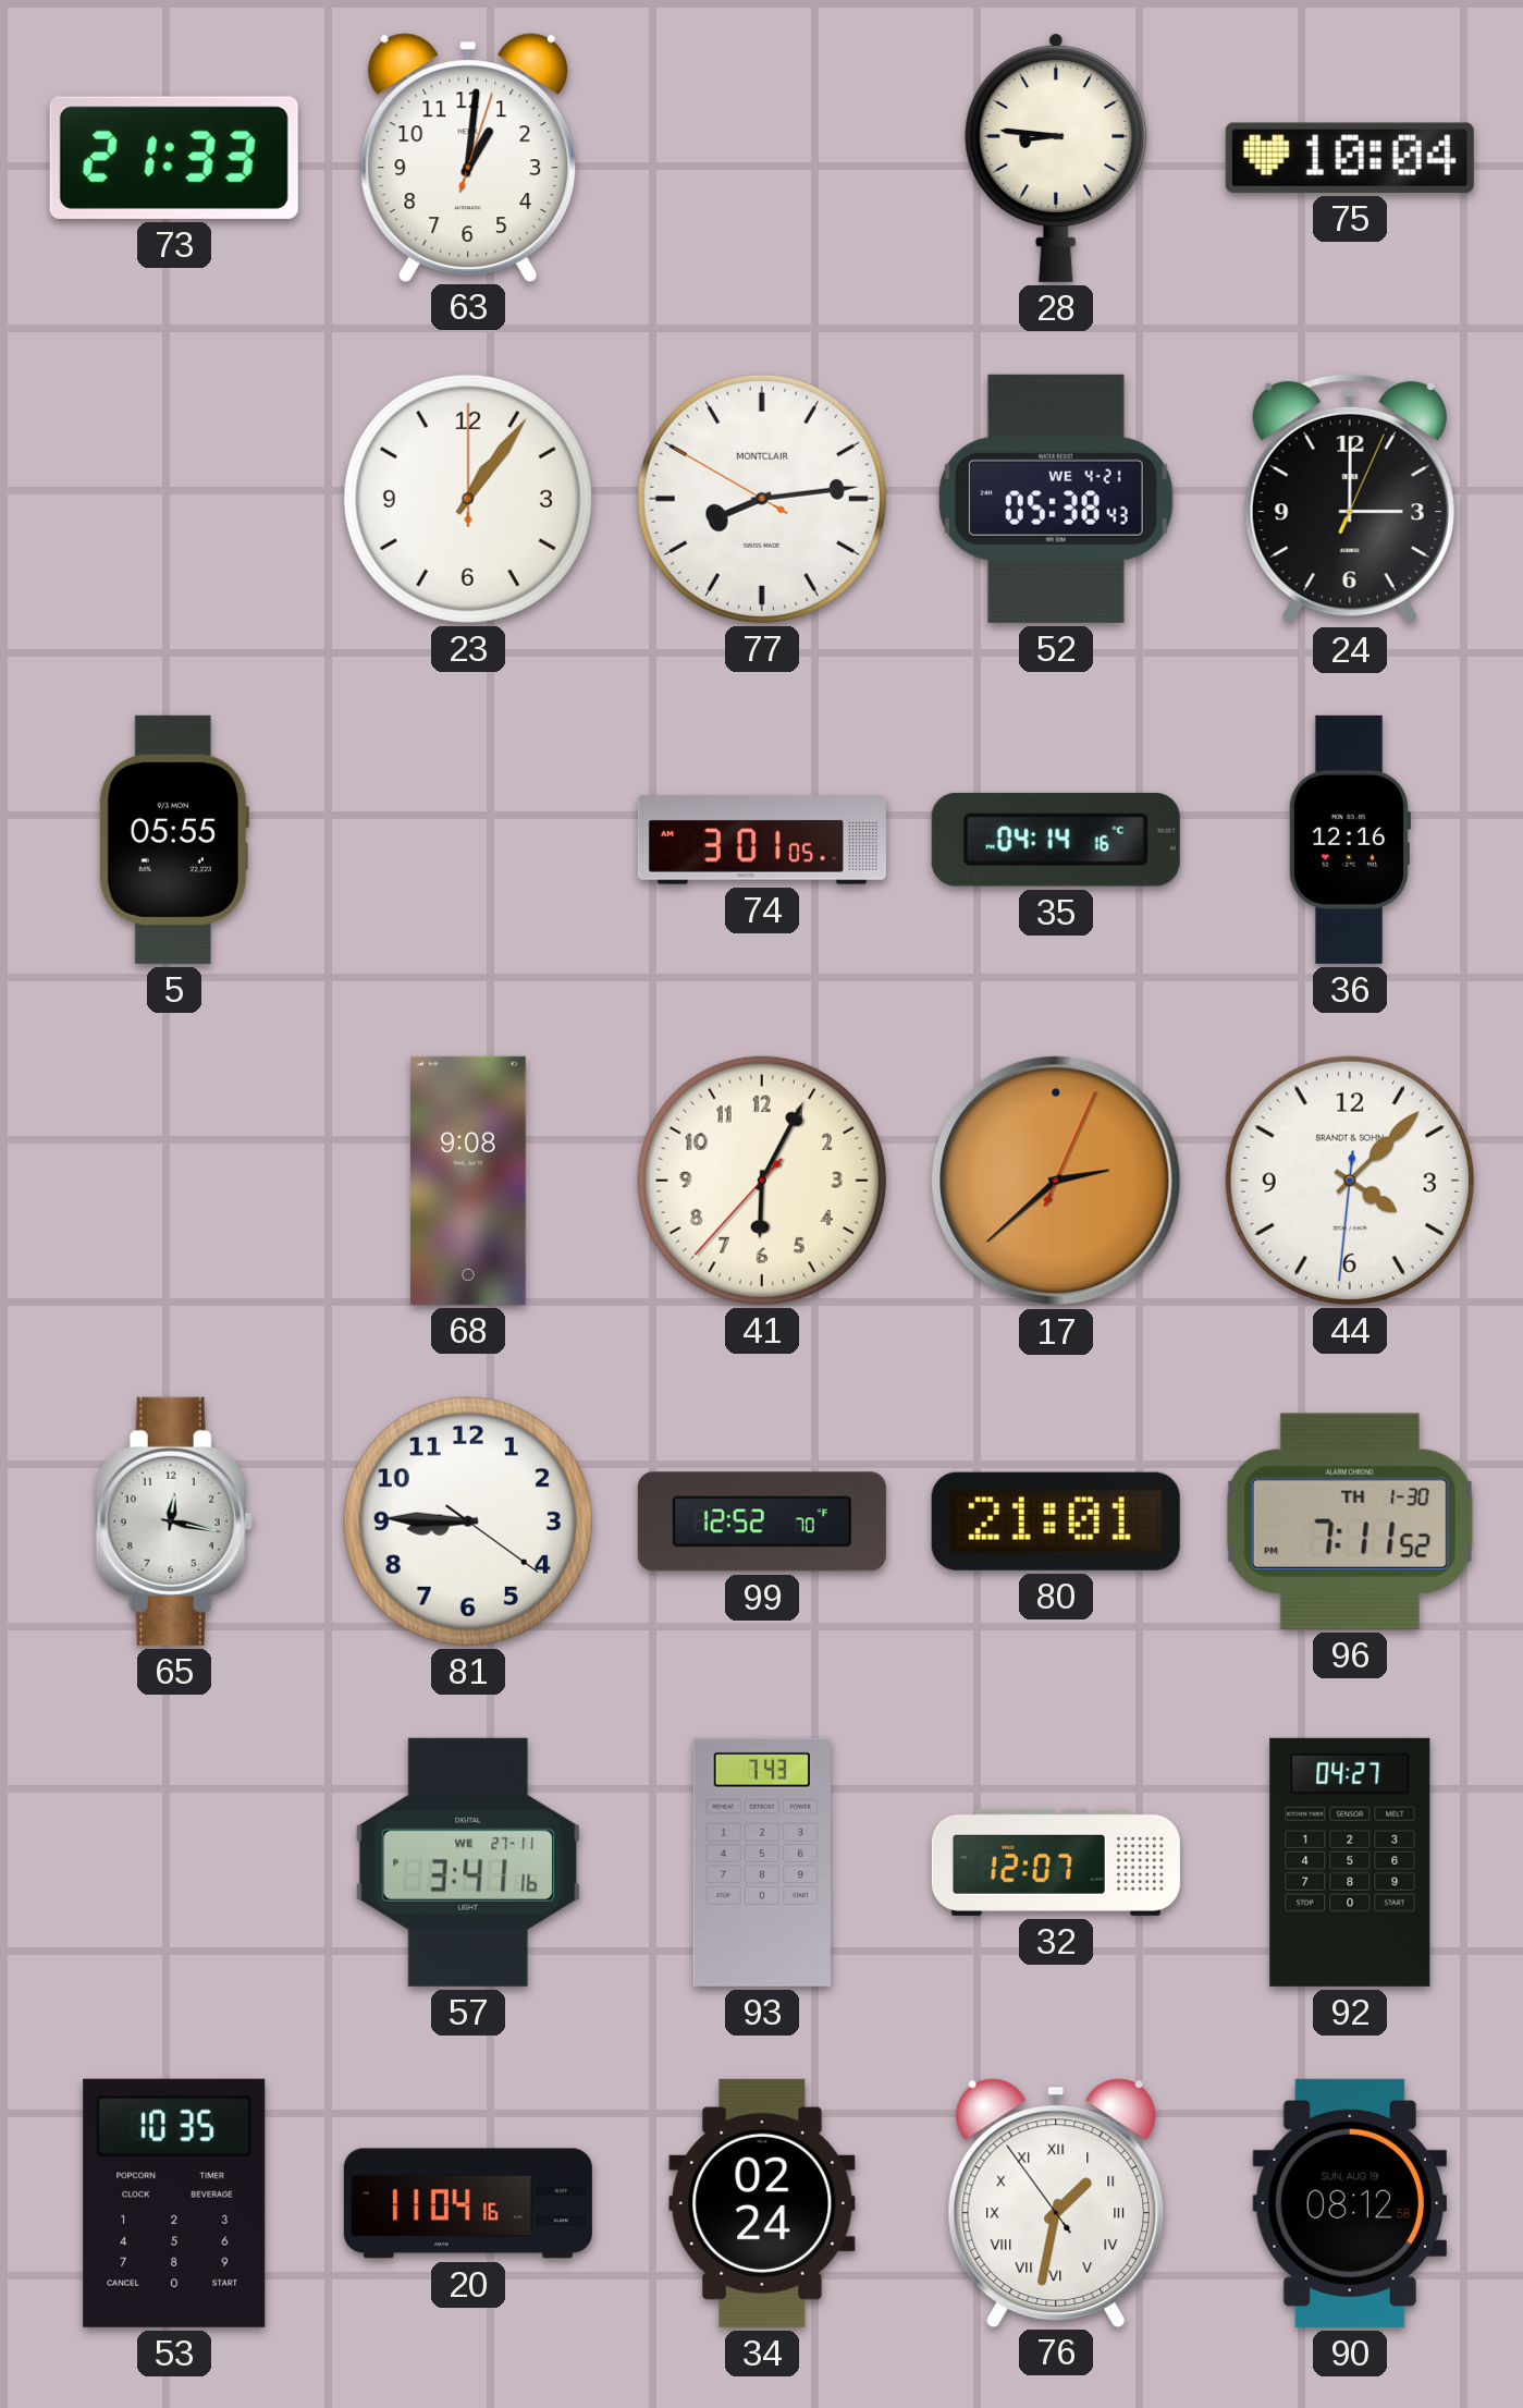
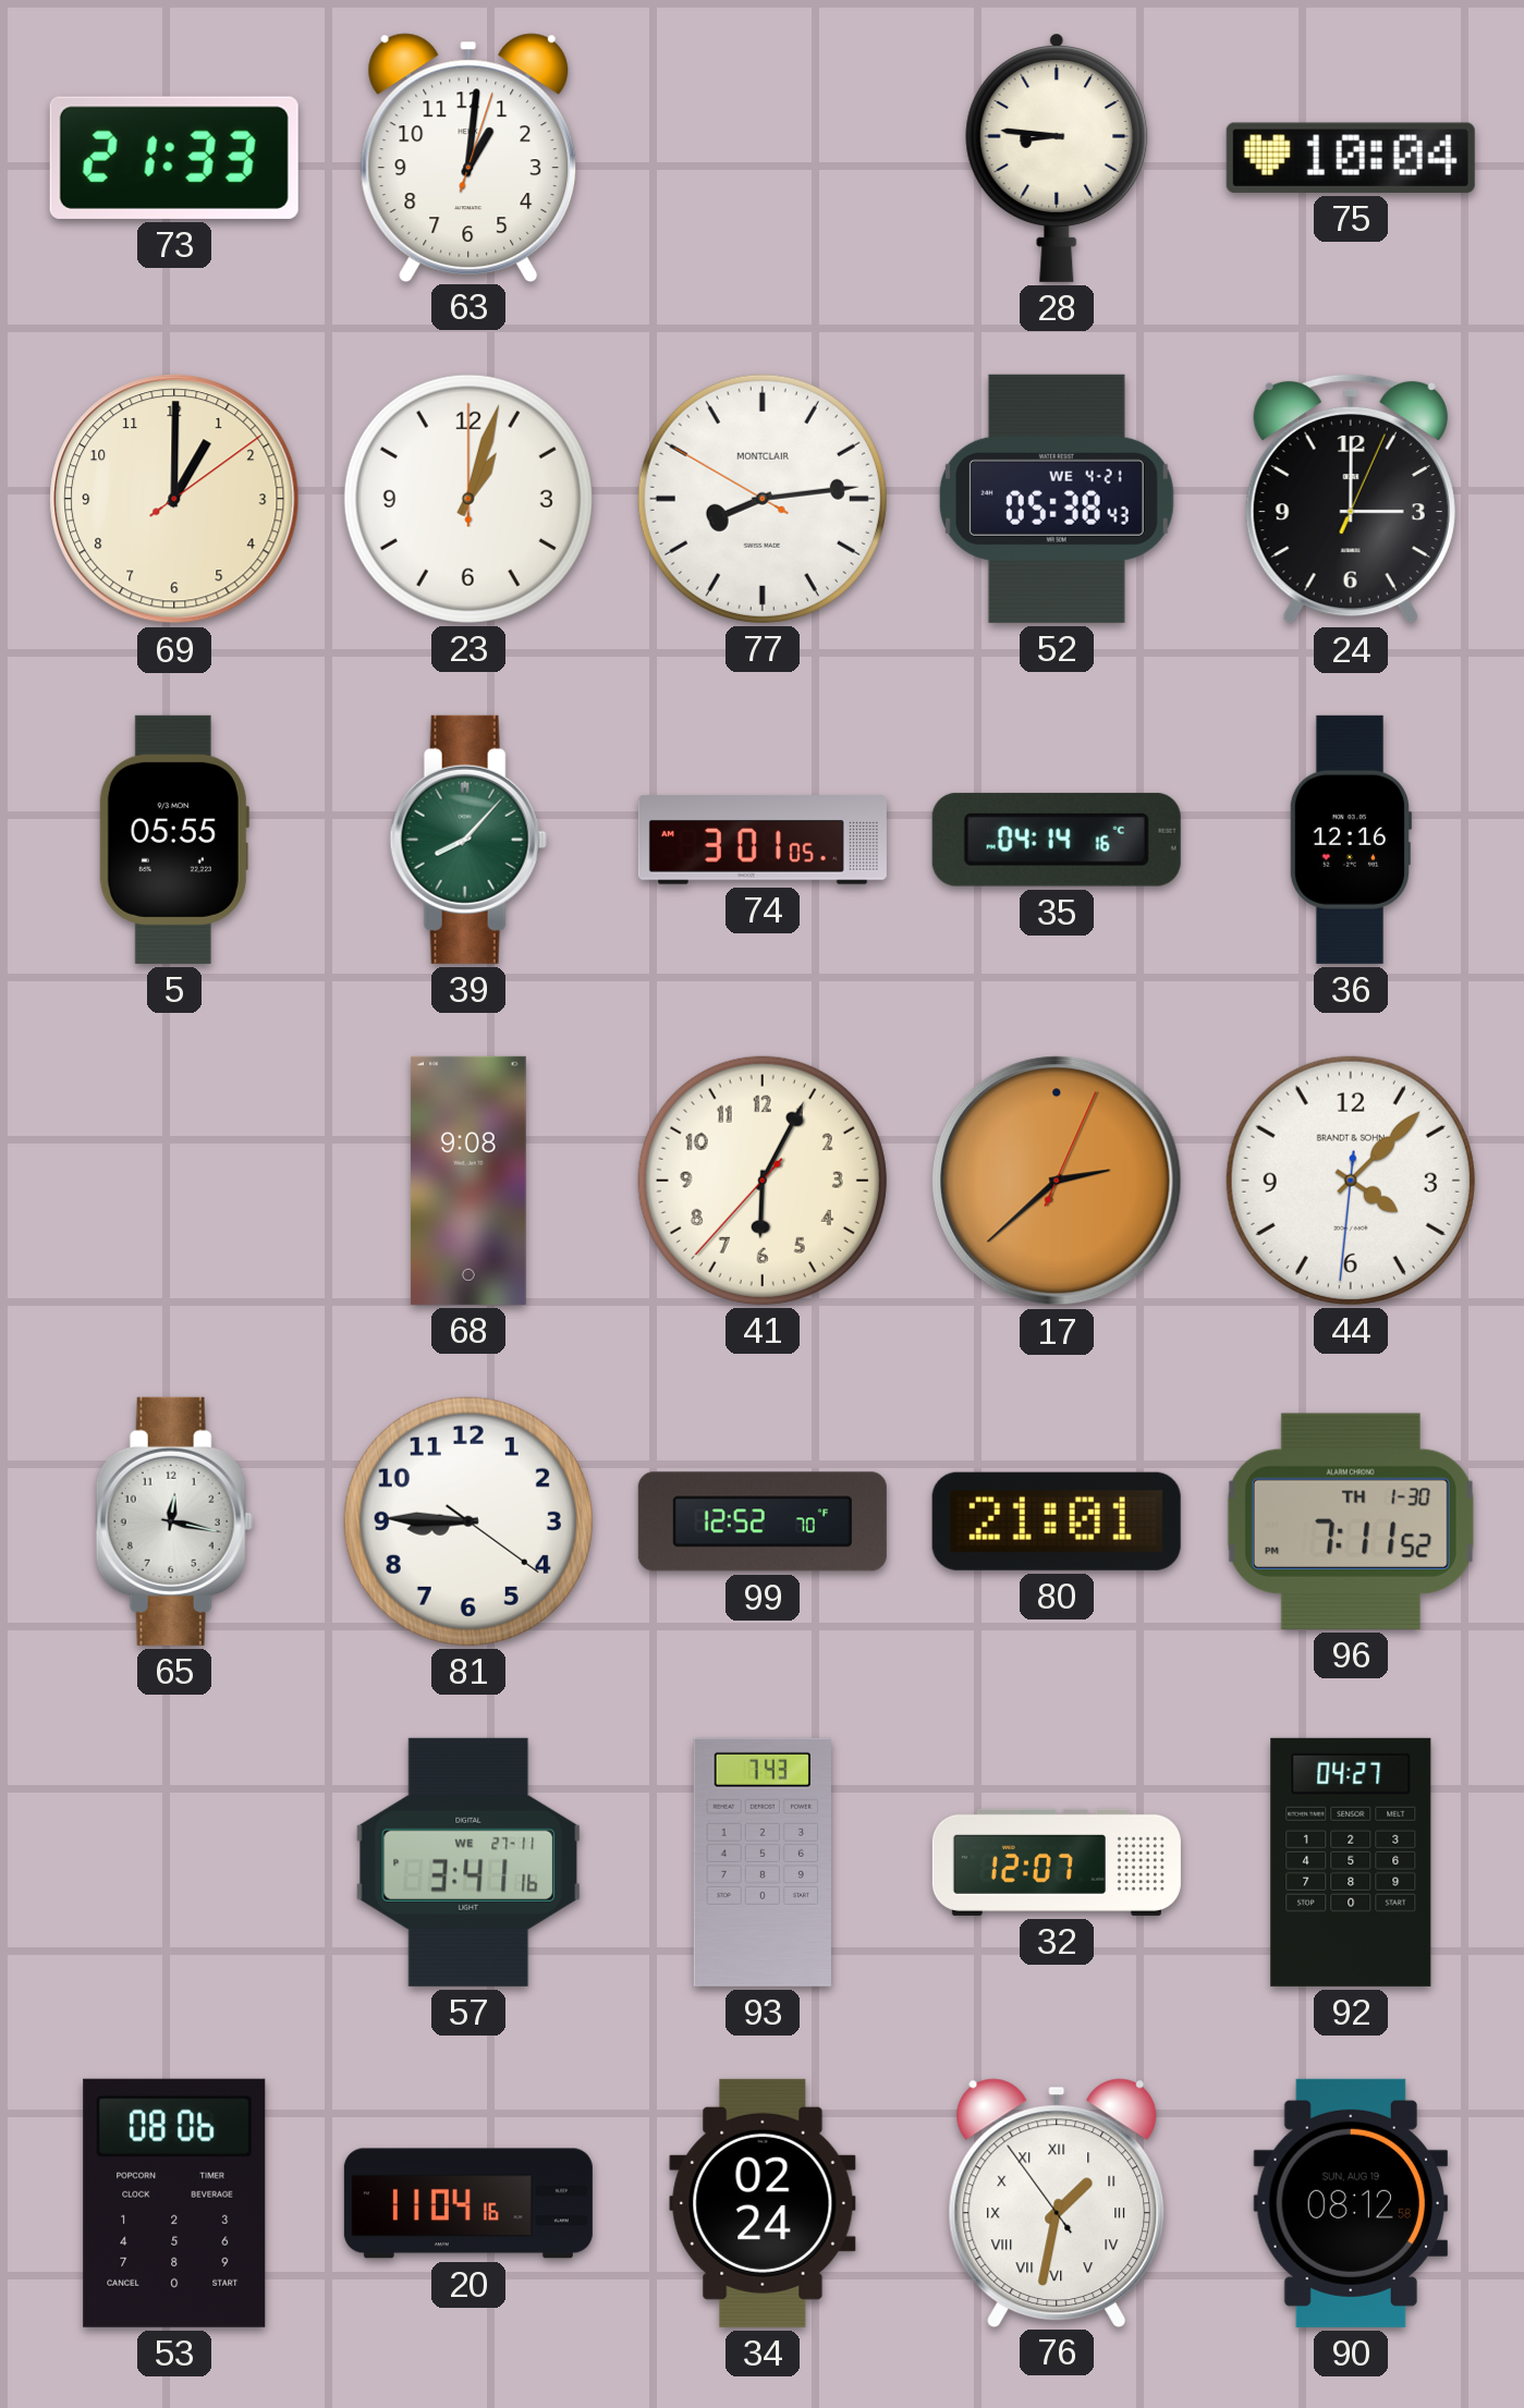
69: none -> 1:00 (174, 499)
23: 1:06 -> 1:03 (468, 499)
39: none -> 8:07 (468, 840)
53: 10:35 -> 08:06 (174, 2203)
